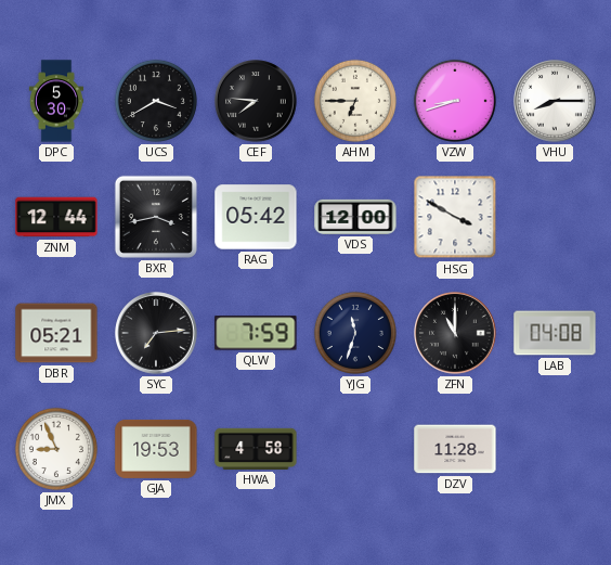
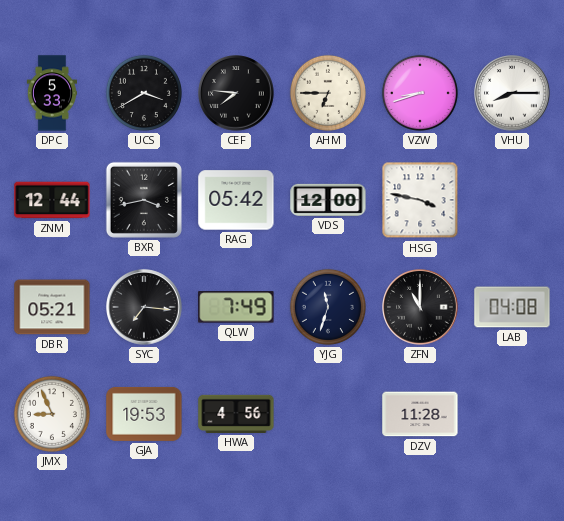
DPC: 5:30 -> 5:33 (51, 93)
HSG: 3:50 -> 3:47 (420, 200)
SYC: 7:14 -> 7:16 (144, 307)
QLW: 7:59 -> 7:49 (236, 307)
HWA: 4:58 -> 4:56 (236, 414)
